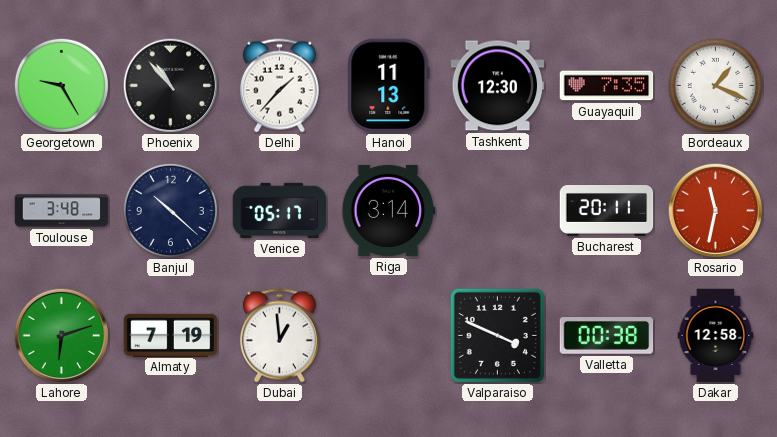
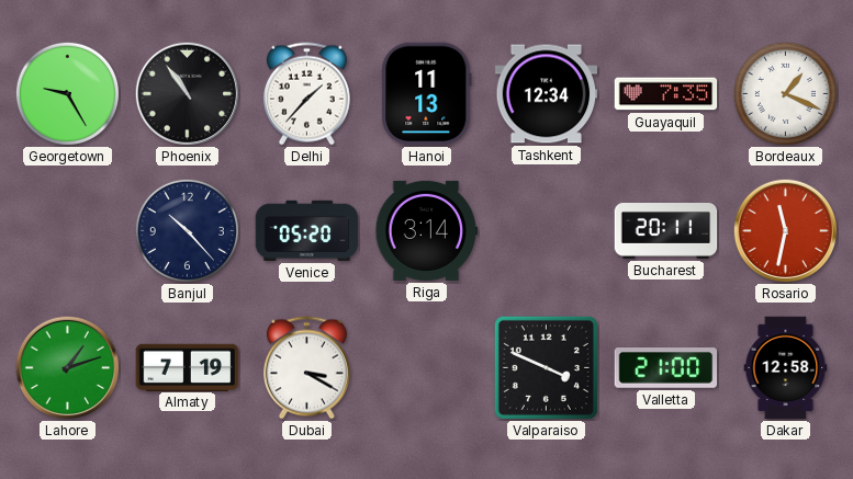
Phoenix: 10:53 -> 10:54 (187, 93)
Tashkent: 12:30 -> 12:34 (547, 94)
Toulouse: 3:48 -> none (62, 211)
Banjul: 10:22 -> 10:23 (187, 230)
Venice: 05:17 -> 05:20 (307, 230)
Lahore: 6:12 -> 1:12 (67, 367)
Dubai: 12:59 -> 3:20 (306, 368)
Valletta: 00:38 -> 21:00 (666, 368)
